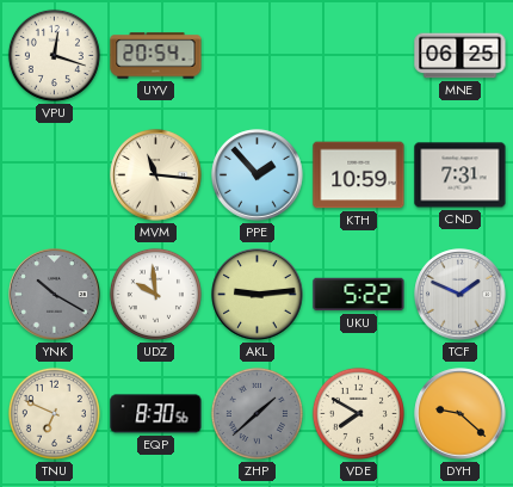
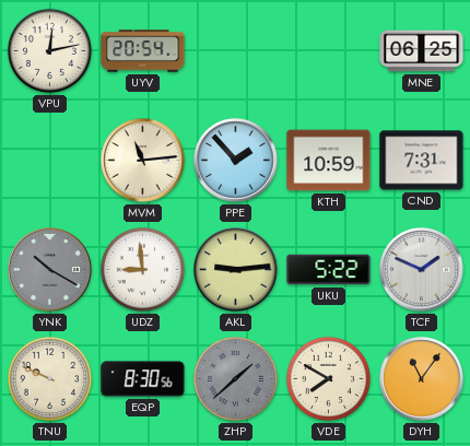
VPU: 12:18 -> 12:13 (49, 50)
MVM: 11:16 -> 11:14 (143, 161)
UDZ: 9:59 -> 8:59 (142, 269)
TNU: 6:49 -> 9:49 (49, 378)
DYH: 9:22 -> 11:06 (422, 379)
